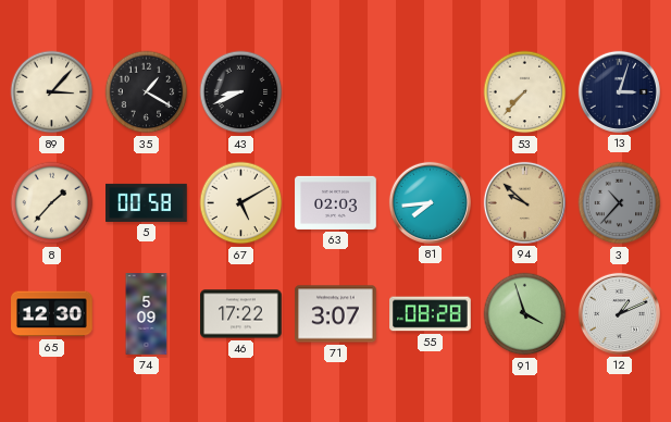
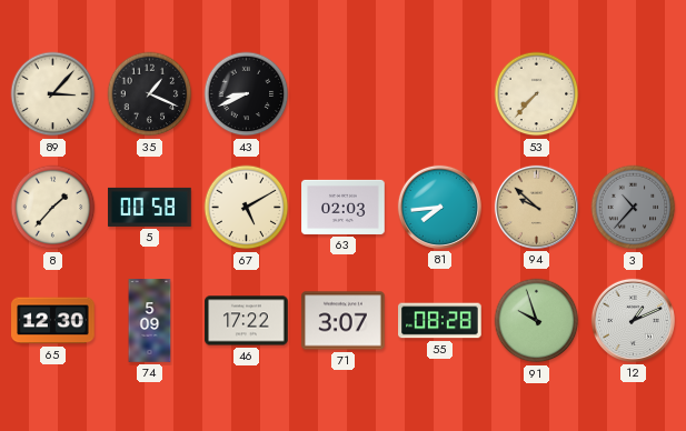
35: 1:20 -> 1:19 (150, 94)
13: 3:03 -> none (619, 91)
91: 3:57 -> 9:57 (537, 321)
